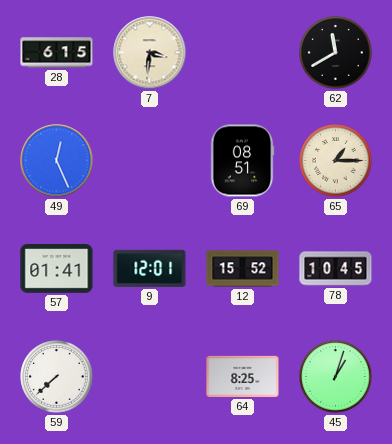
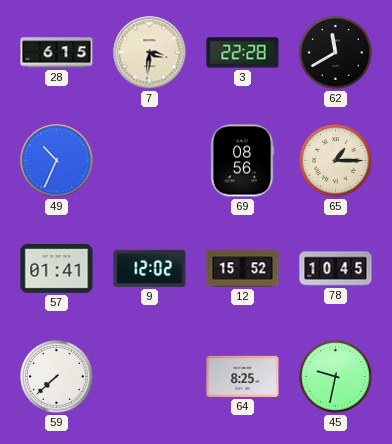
3: none -> 22:28 (243, 53)
49: 12:26 -> 10:34 (57, 161)
69: 08:51 -> 08:56 (242, 161)
9: 12:01 -> 12:02 (150, 268)
45: 1:03 -> 9:32 (336, 377)
